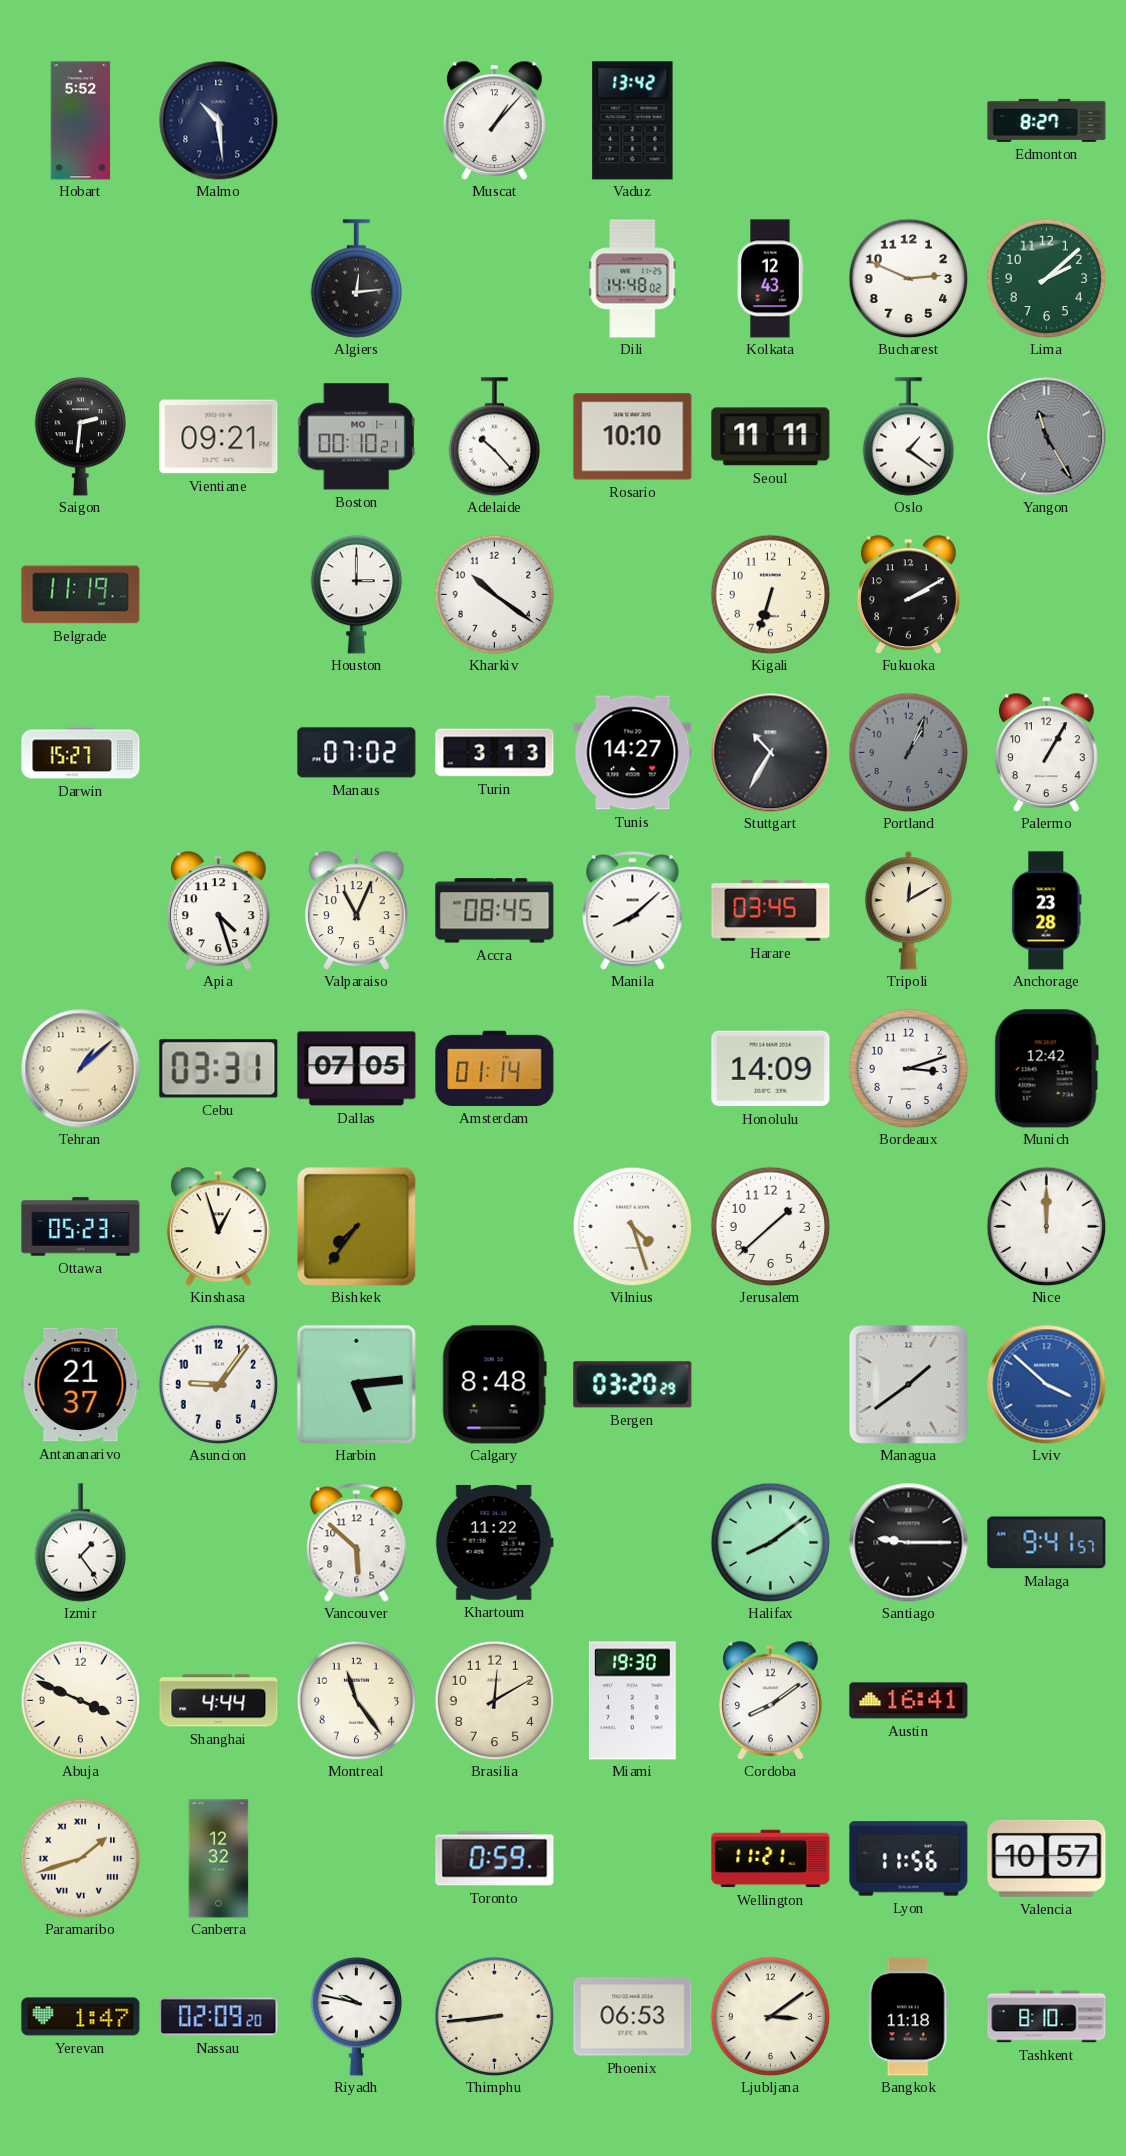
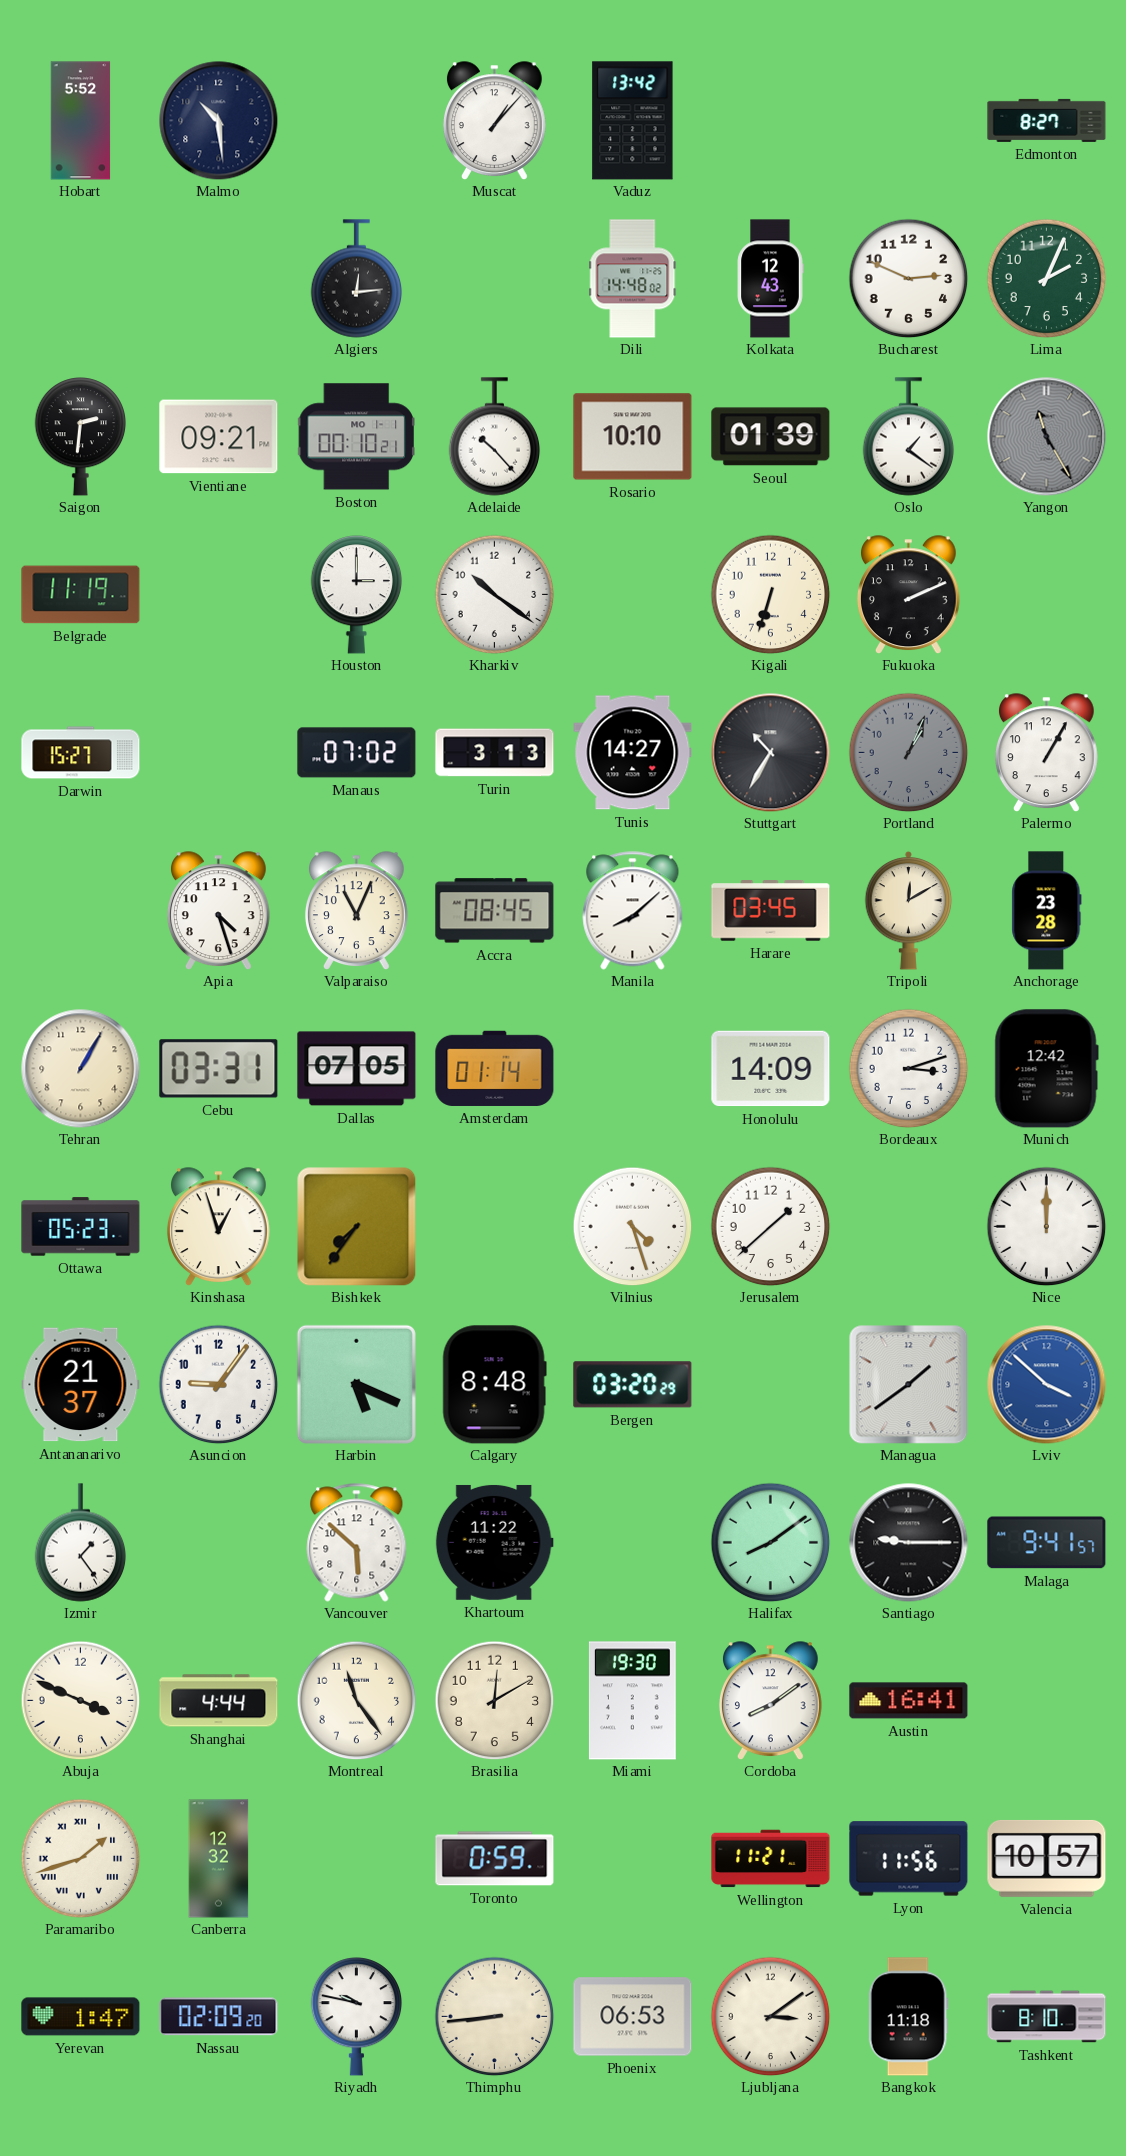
Lima: 2:08 -> 2:04 (1046, 278)
Seoul: 11:11 -> 01:39 (771, 437)
Fukuoka: 2:10 -> 2:11 (908, 594)
Tehran: 1:08 -> 1:05 (81, 1069)
Harbin: 5:14 -> 5:19 (356, 1384)
